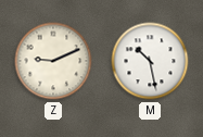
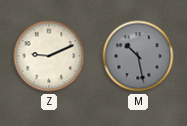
M dial: white -> grey (138, 56)
